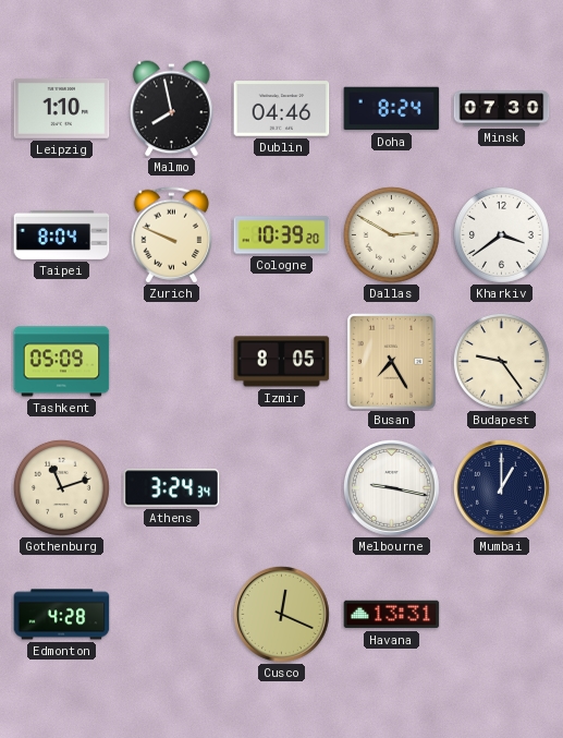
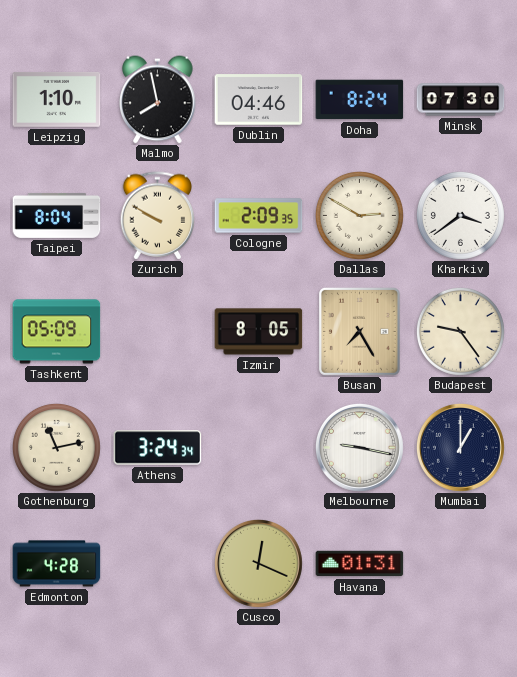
Zurich: 9:49 -> 9:50 (158, 216)
Cologne: 10:39 -> 2:09 (259, 216)
Gothenburg: 11:12 -> 11:13 (56, 447)
Havana: 13:31 -> 01:31 (360, 564)
